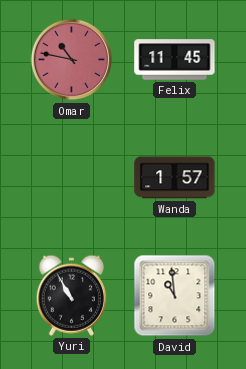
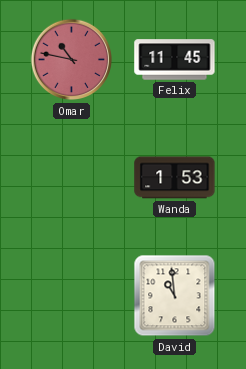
Wanda: 1:57 -> 1:53 (175, 178)
Yuri: 10:55 -> none (71, 295)
